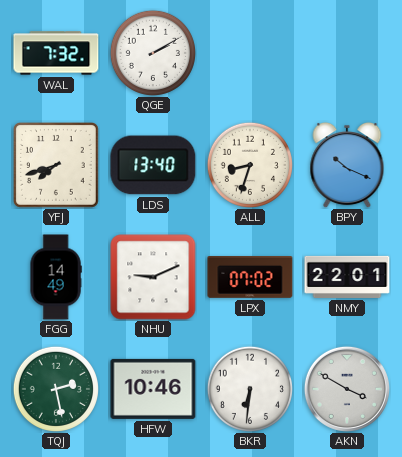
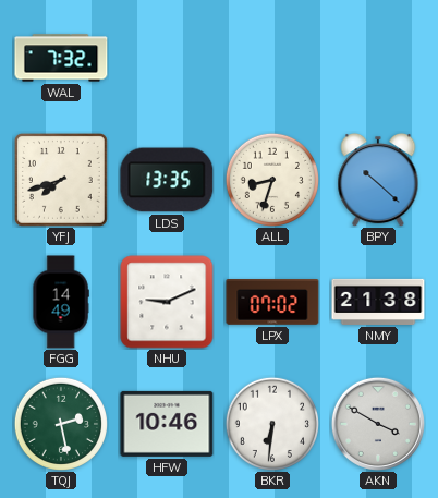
QGE: 2:10 -> none (152, 52)
LDS: 13:40 -> 13:35 (167, 180)
BPY: 10:19 -> 10:22 (378, 180)
NMY: 22:01 -> 21:38 (378, 302)
